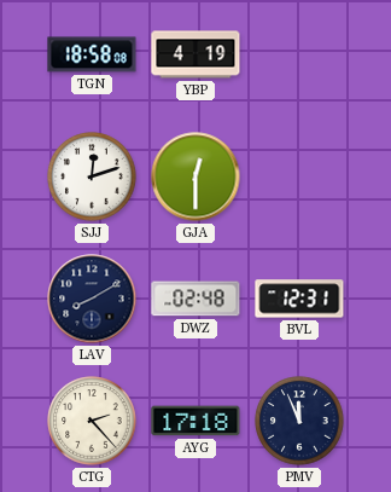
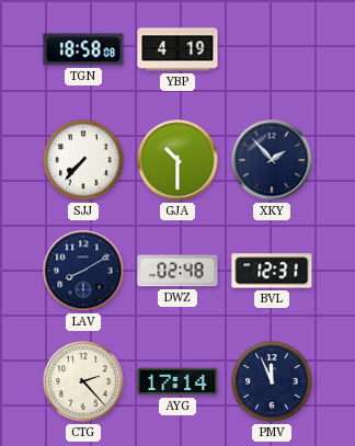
SJJ: 12:12 -> 7:37 (83, 160)
GJA: 12:30 -> 10:30 (177, 160)
XKY: none -> 1:53 (272, 160)
AYG: 17:18 -> 17:14 (177, 381)
